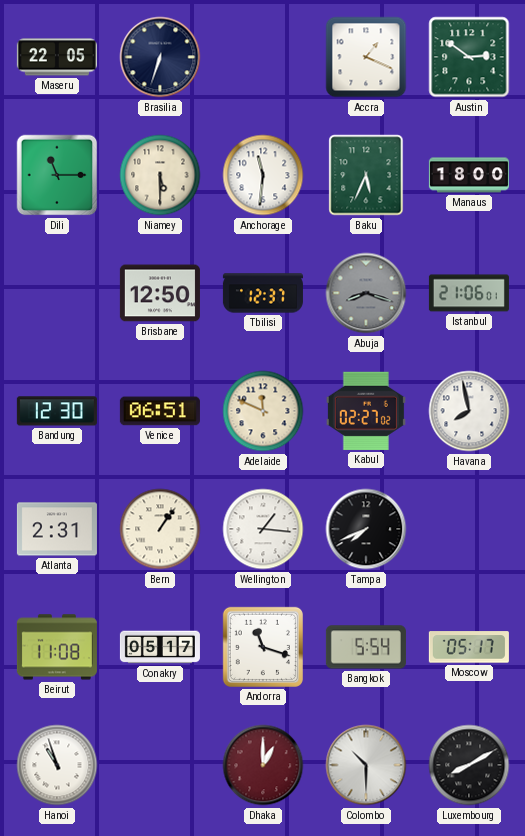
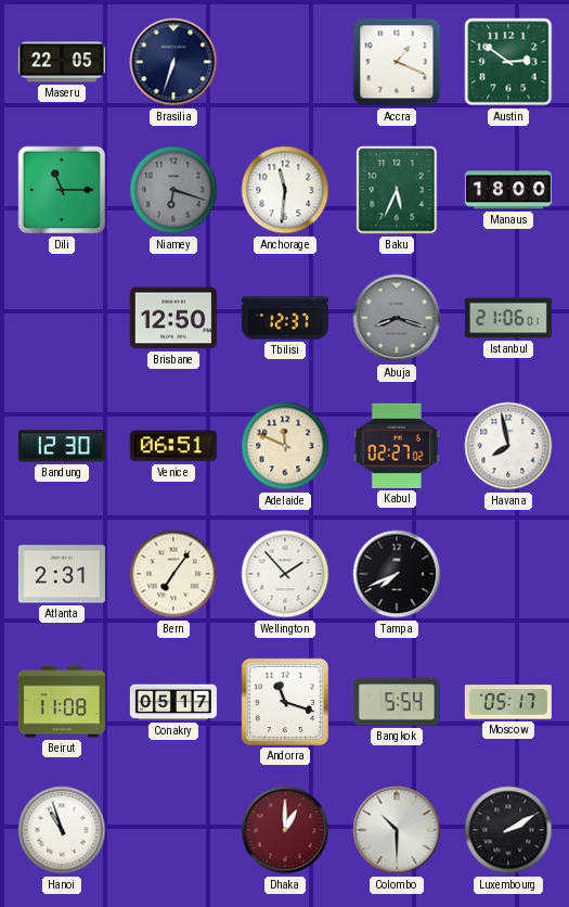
Niamey: 5:30 -> 6:18 (173, 190)
Niamey dial: cream -> grey (173, 190)
Bern: 1:06 -> 7:06 (173, 574)
Wellington: 1:16 -> 1:53 (285, 574)
Luxembourg: 8:10 -> 2:10 (508, 830)
